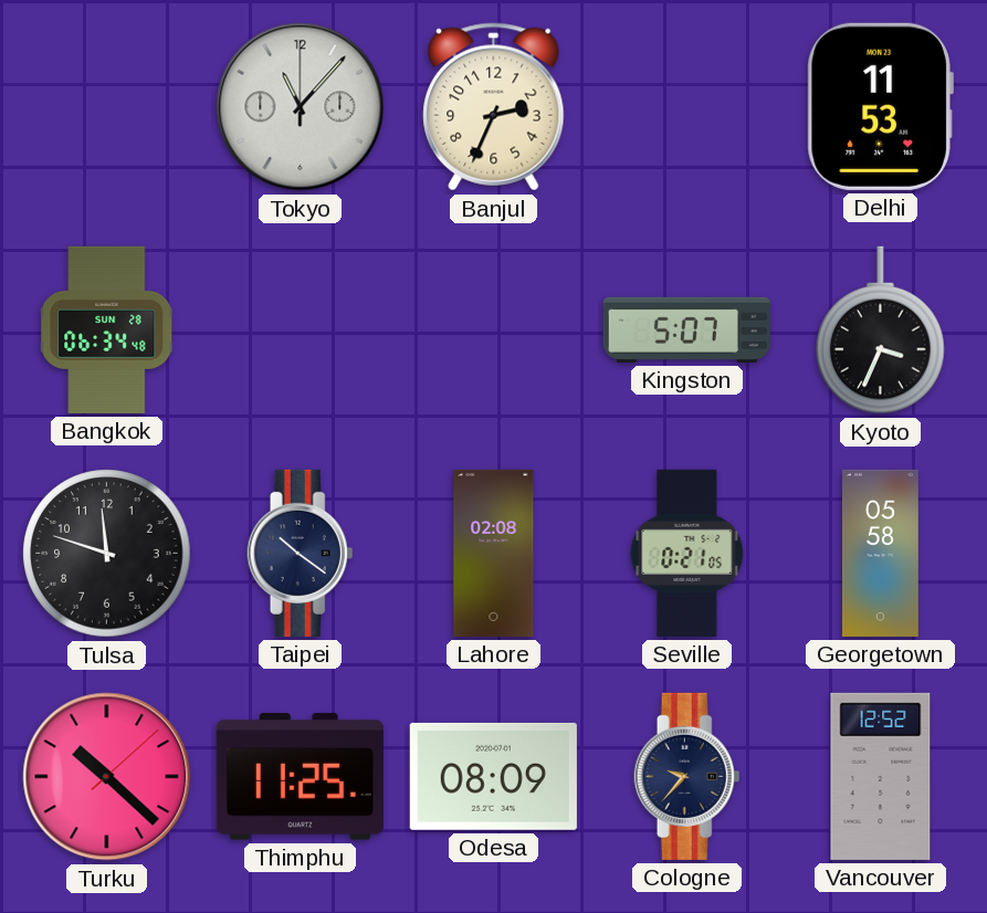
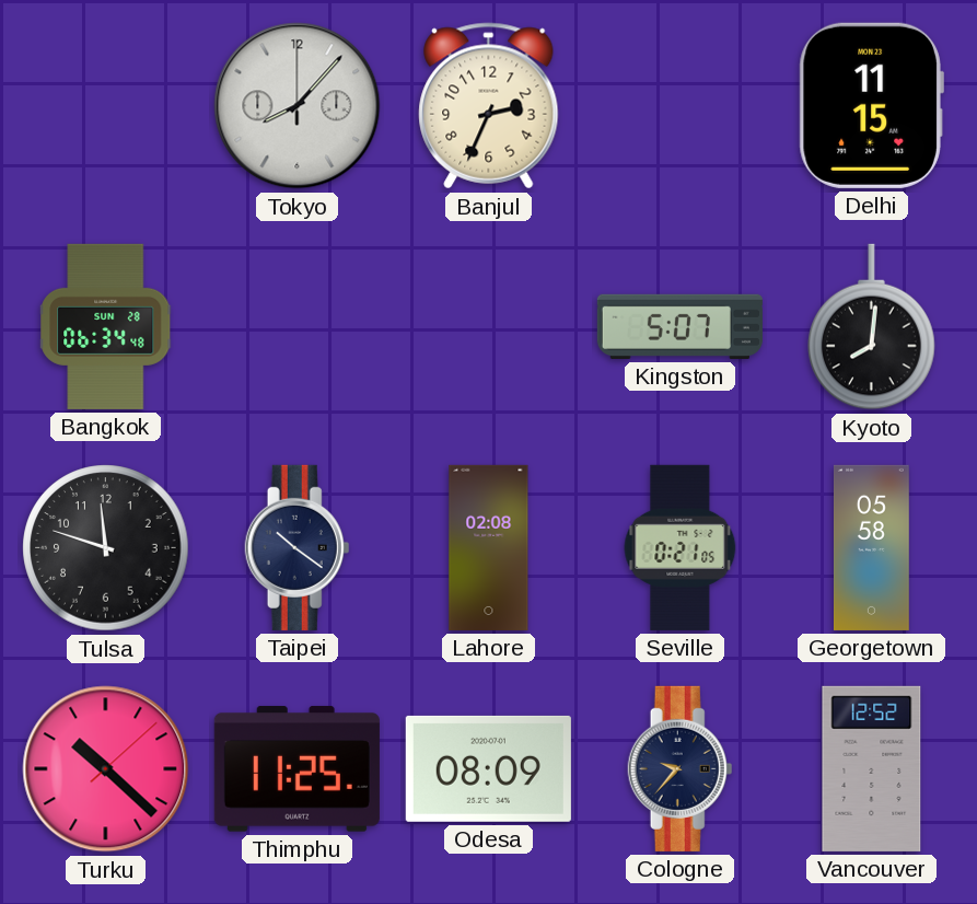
Tokyo: 11:07 -> 8:07 (298, 106)
Delhi: 11:53 -> 11:15 (871, 105)
Kyoto: 3:34 -> 8:01 (872, 327)
